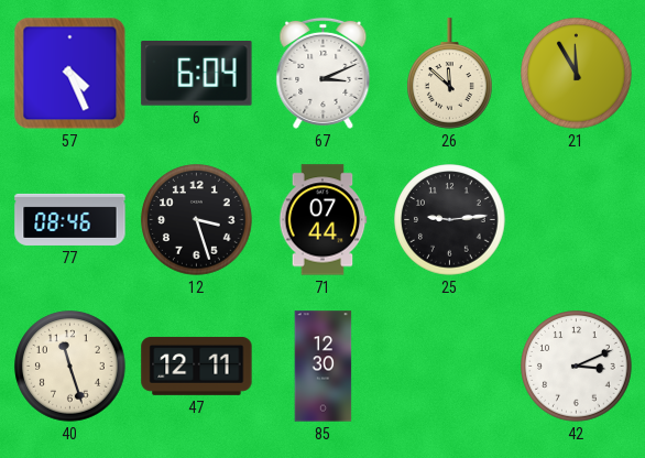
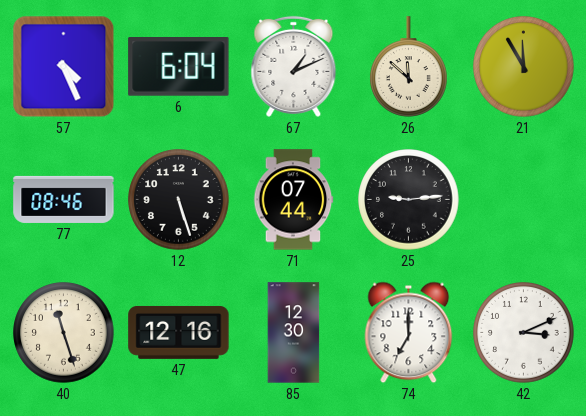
67: 3:11 -> 1:11 (294, 66)
12: 3:27 -> 5:27 (179, 200)
47: 12:11 -> 12:16 (179, 332)
74: none -> 7:00 (409, 333)
